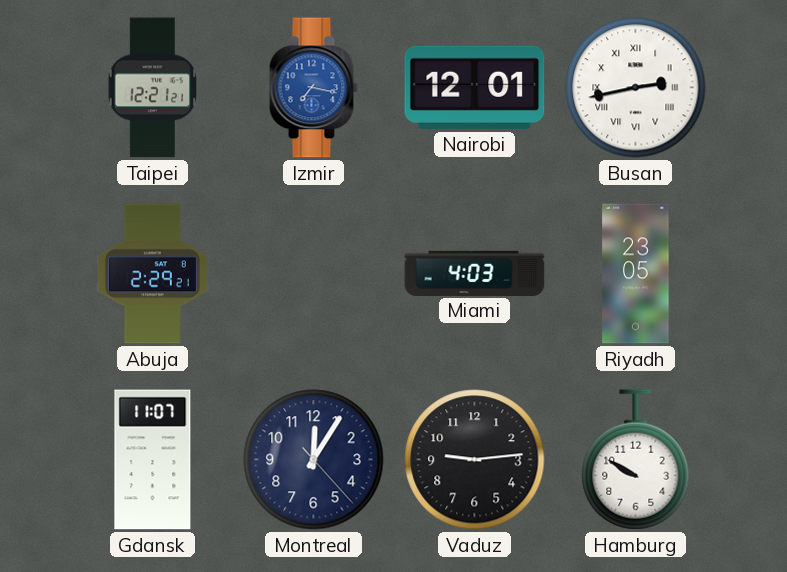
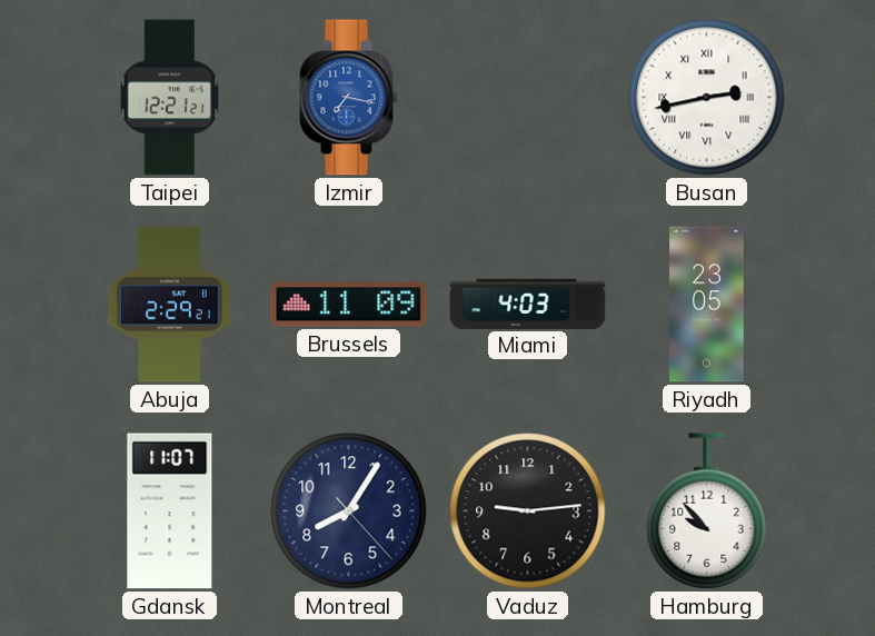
Nairobi: 12:01 -> none (475, 87)
Brussels: none -> 11:09 (349, 305)
Montreal: 12:05 -> 8:05 (349, 511)
Hamburg: 9:50 -> 9:53 (707, 511)
